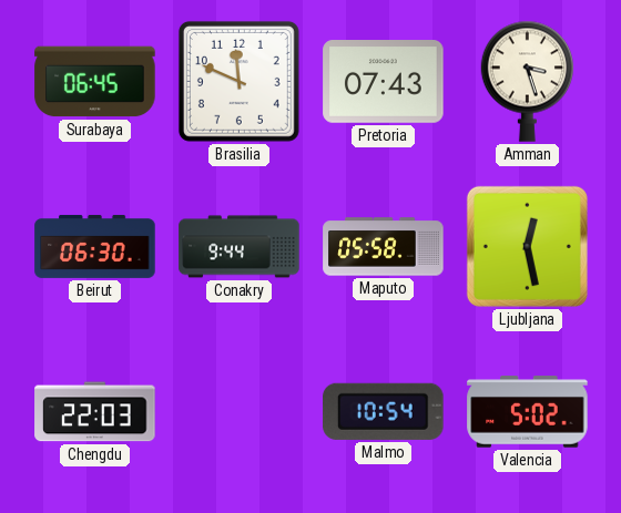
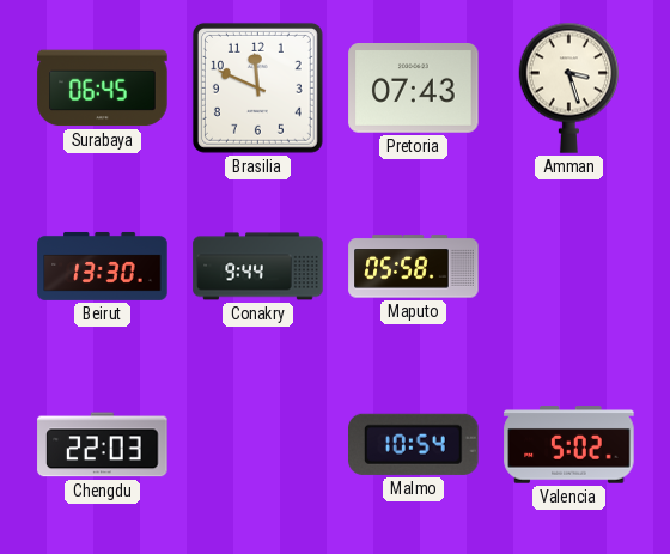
Beirut: 06:30 -> 13:30 (103, 266)
Ljubljana: 12:28 -> none (527, 246)
